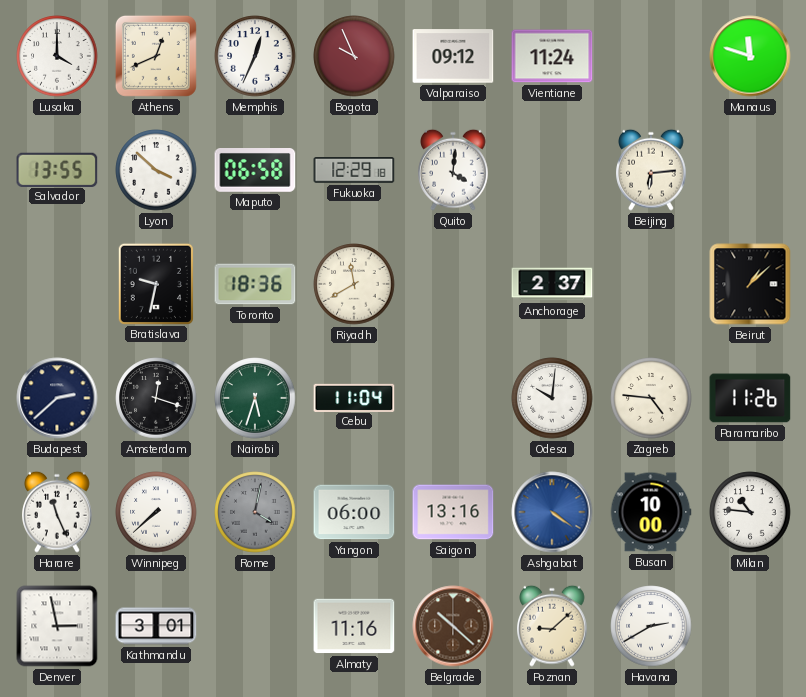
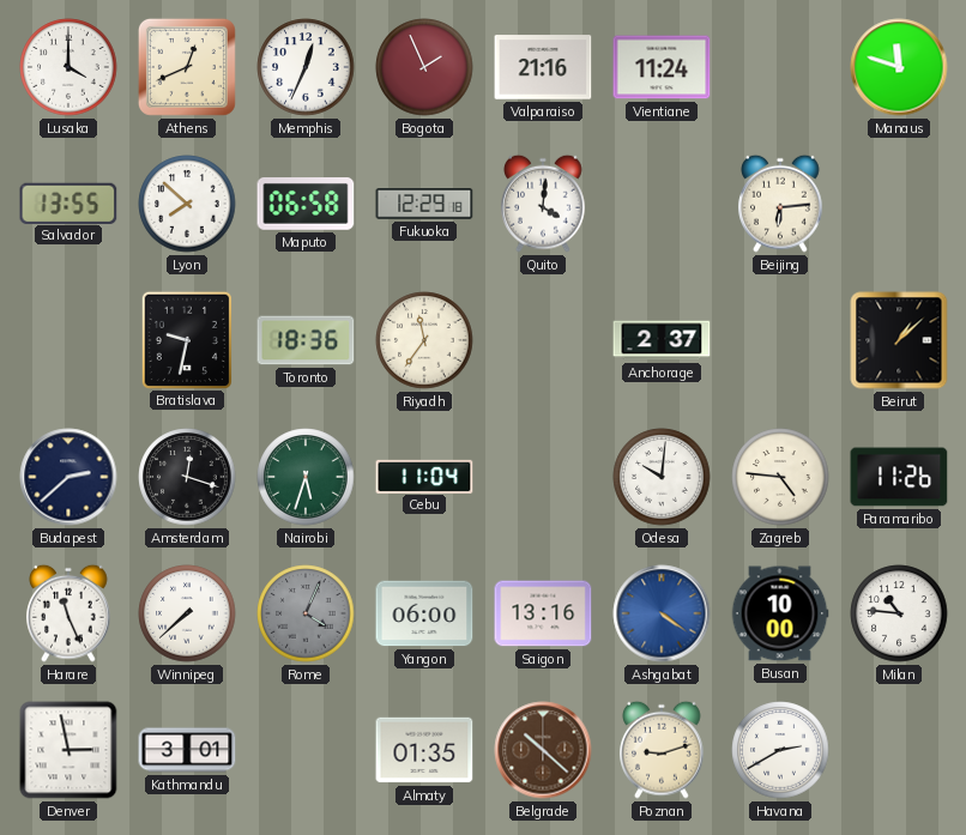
Bogota: 9:56 -> 1:56 (424, 67)
Valparaiso: 09:12 -> 21:16 (543, 67)
Lyon: 3:52 -> 7:52 (187, 204)
Riyadh: 11:40 -> 11:36 (424, 340)
Rome: 4:02 -> 4:04 (306, 613)
Almaty: 11:16 -> 01:35 (424, 750)
Poznan: 9:08 -> 9:12 (662, 750)
